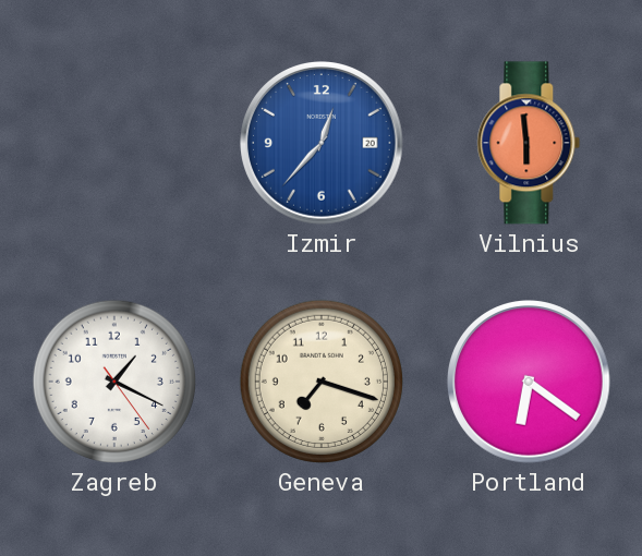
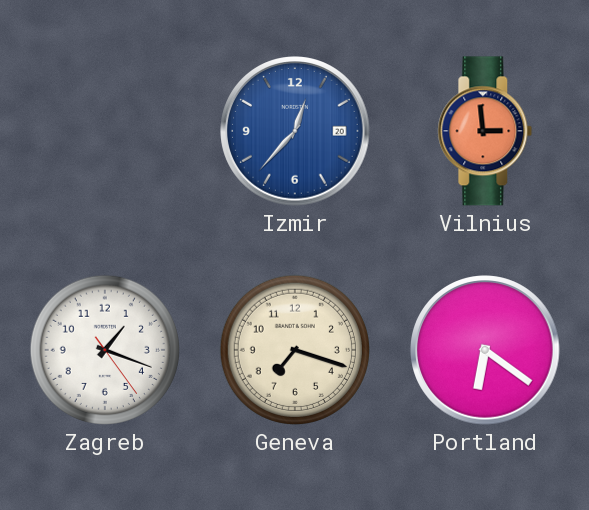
Vilnius: 5:59 -> 2:59 (485, 131)
Zagreb: 1:19 -> 1:18 (105, 350)
